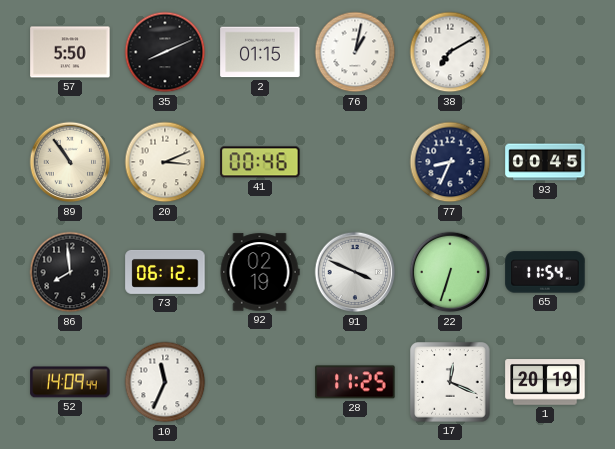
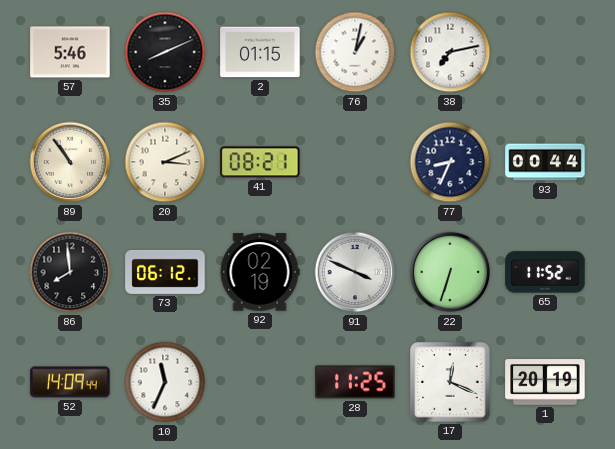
57: 5:50 -> 5:46 (70, 52)
38: 7:10 -> 7:13 (450, 52)
41: 00:46 -> 08:21 (260, 162)
93: 00:45 -> 00:44 (545, 162)
65: 11:54 -> 11:52 (545, 272)
